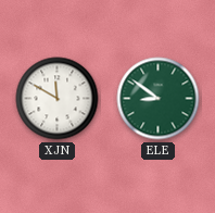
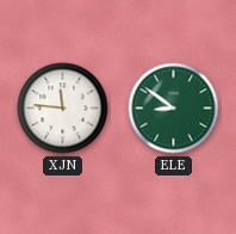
XJN: 11:50 -> 11:46 (63, 109)
